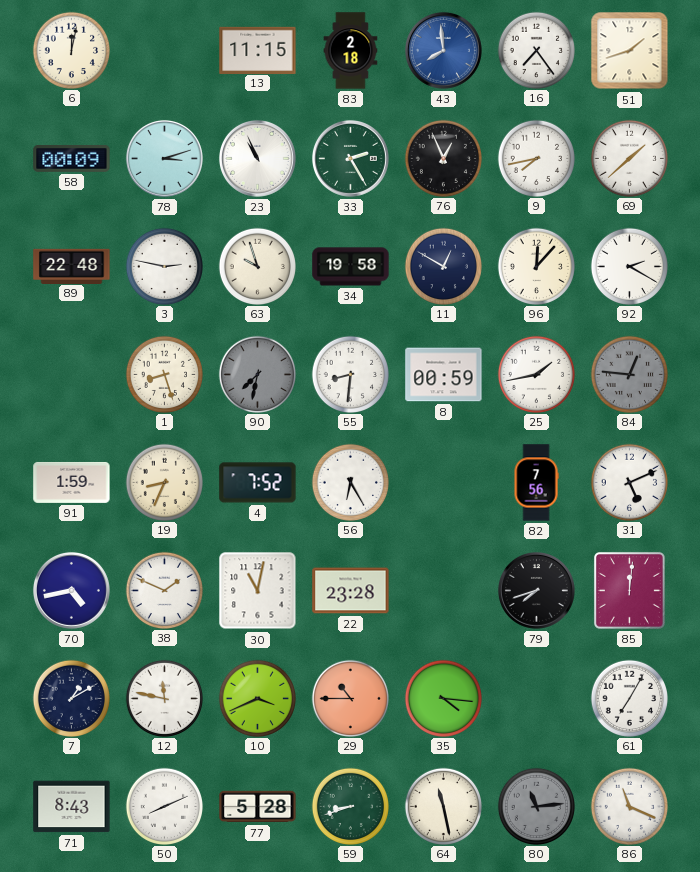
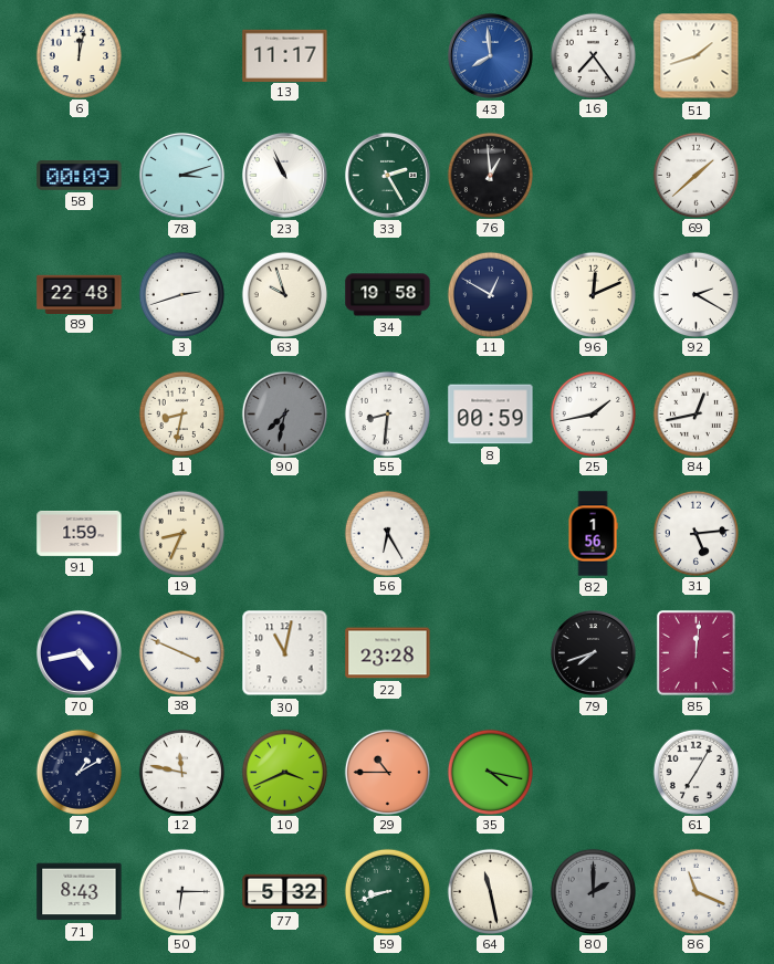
13: 11:15 -> 11:17 (285, 55)
83: 2:18 -> none (351, 51)
76: 12:56 -> 12:59 (490, 175)
9: 7:43 -> none (536, 158)
3: 2:47 -> 2:42 (181, 294)
96: 12:07 -> 12:11 (593, 294)
1: 8:27 -> 8:32 (181, 413)
84: 12:46 -> 12:43 (695, 413)
84 dial: grey -> white (695, 413)
4: 7:52 -> none (258, 483)
82: 7:56 -> 1:56 (593, 534)
31: 5:11 -> 5:14 (695, 533)
38: 1:49 -> 3:49 (181, 652)
35: 4:16 -> 4:17 (490, 772)
50: 8:11 -> 6:15 (181, 891)
77: 5:28 -> 5:32 (285, 892)
80: 11:14 -> 2:00 (593, 891)
